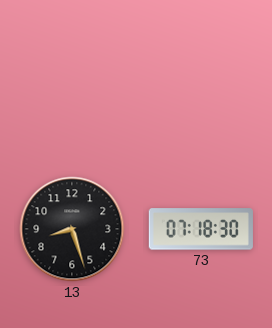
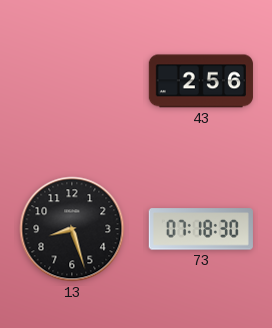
43: none -> 2:56 (201, 81)
